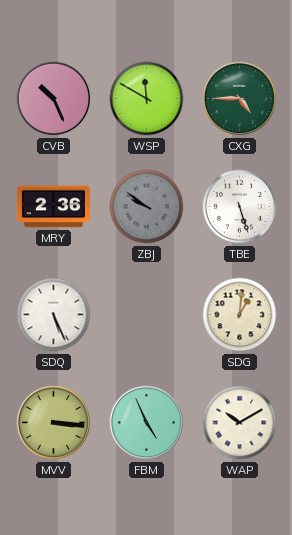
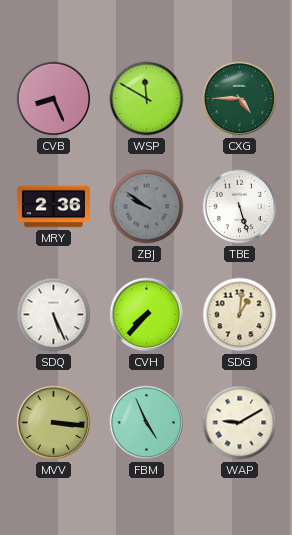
CVB: 10:26 -> 8:26 (54, 99)
CVH: none -> 7:37 (147, 315)
WAP: 10:10 -> 9:10 (240, 423)
